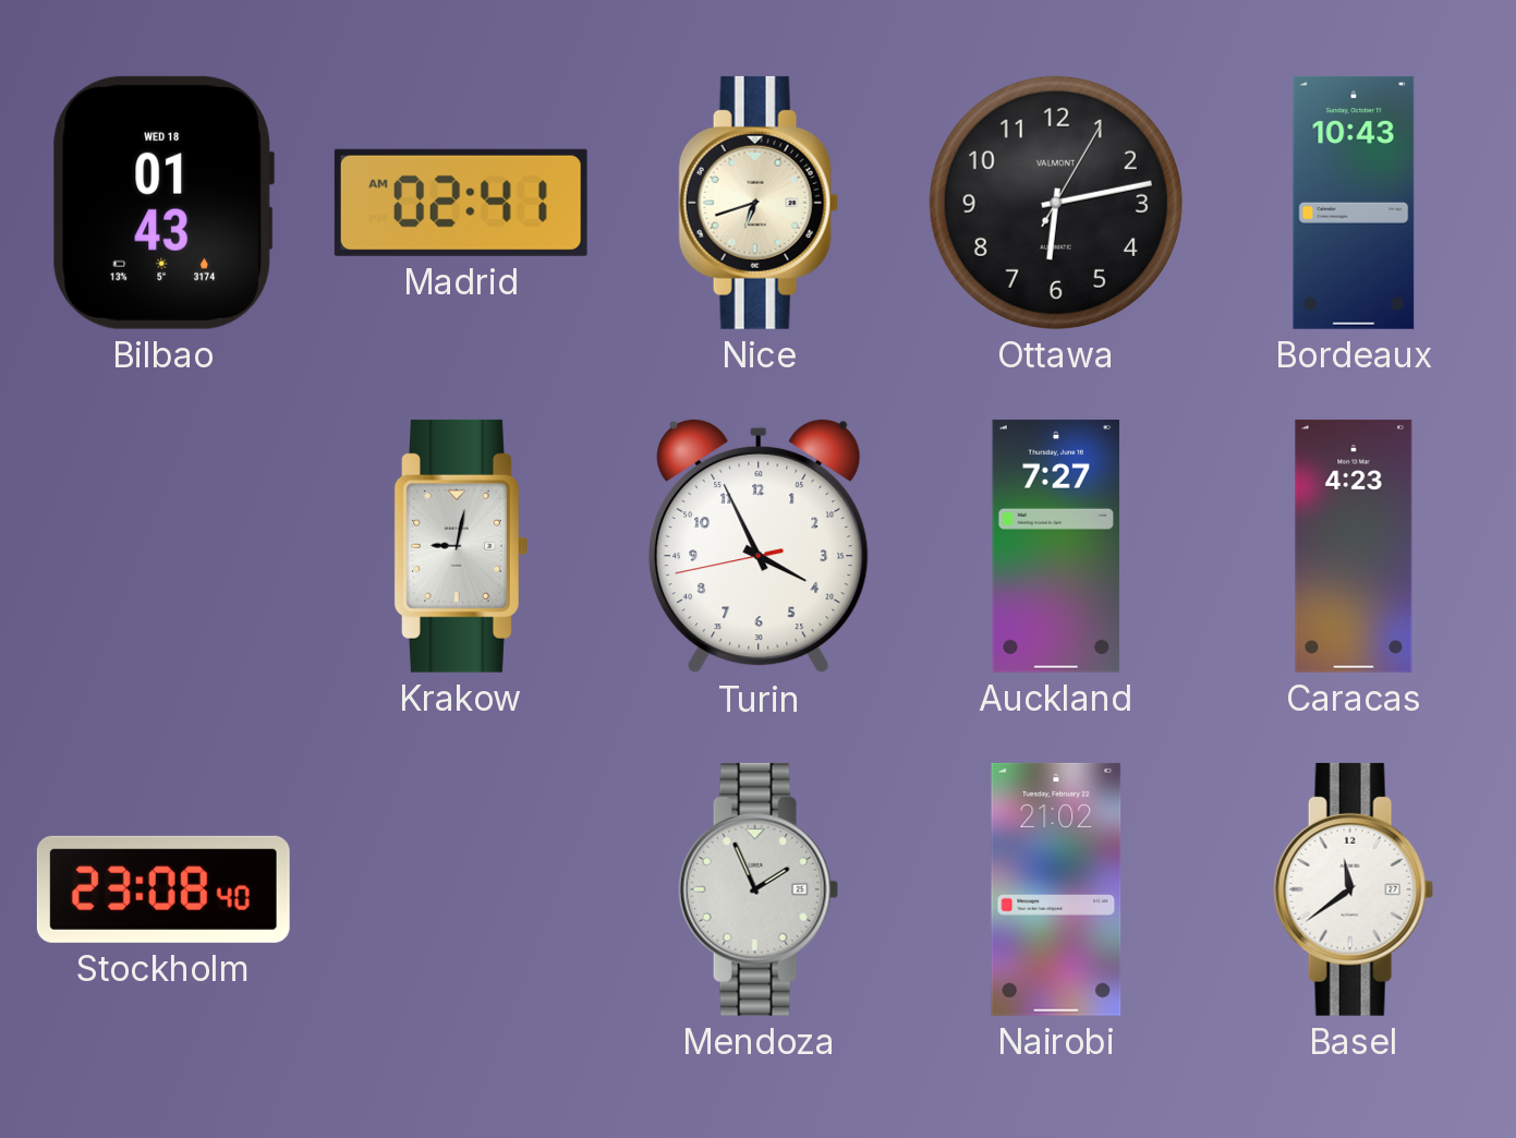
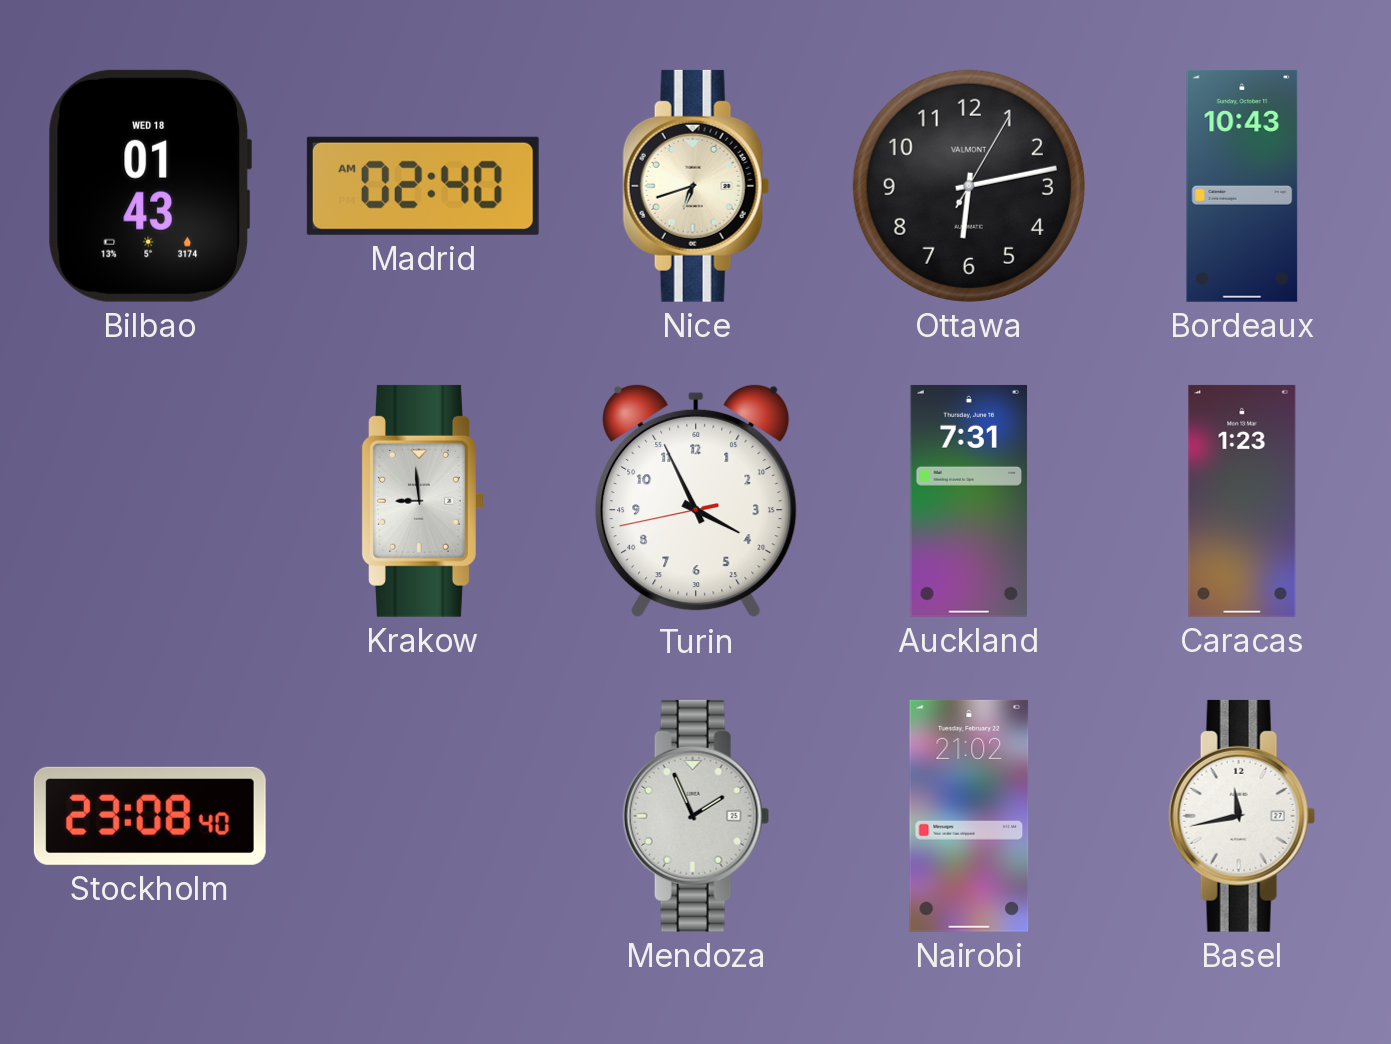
Madrid: 02:41 -> 02:40 (423, 186)
Krakow: 9:02 -> 8:59 (423, 501)
Auckland: 7:27 -> 7:31 (969, 501)
Caracas: 4:23 -> 1:23 (1242, 501)
Basel: 11:39 -> 11:43 (1242, 816)
